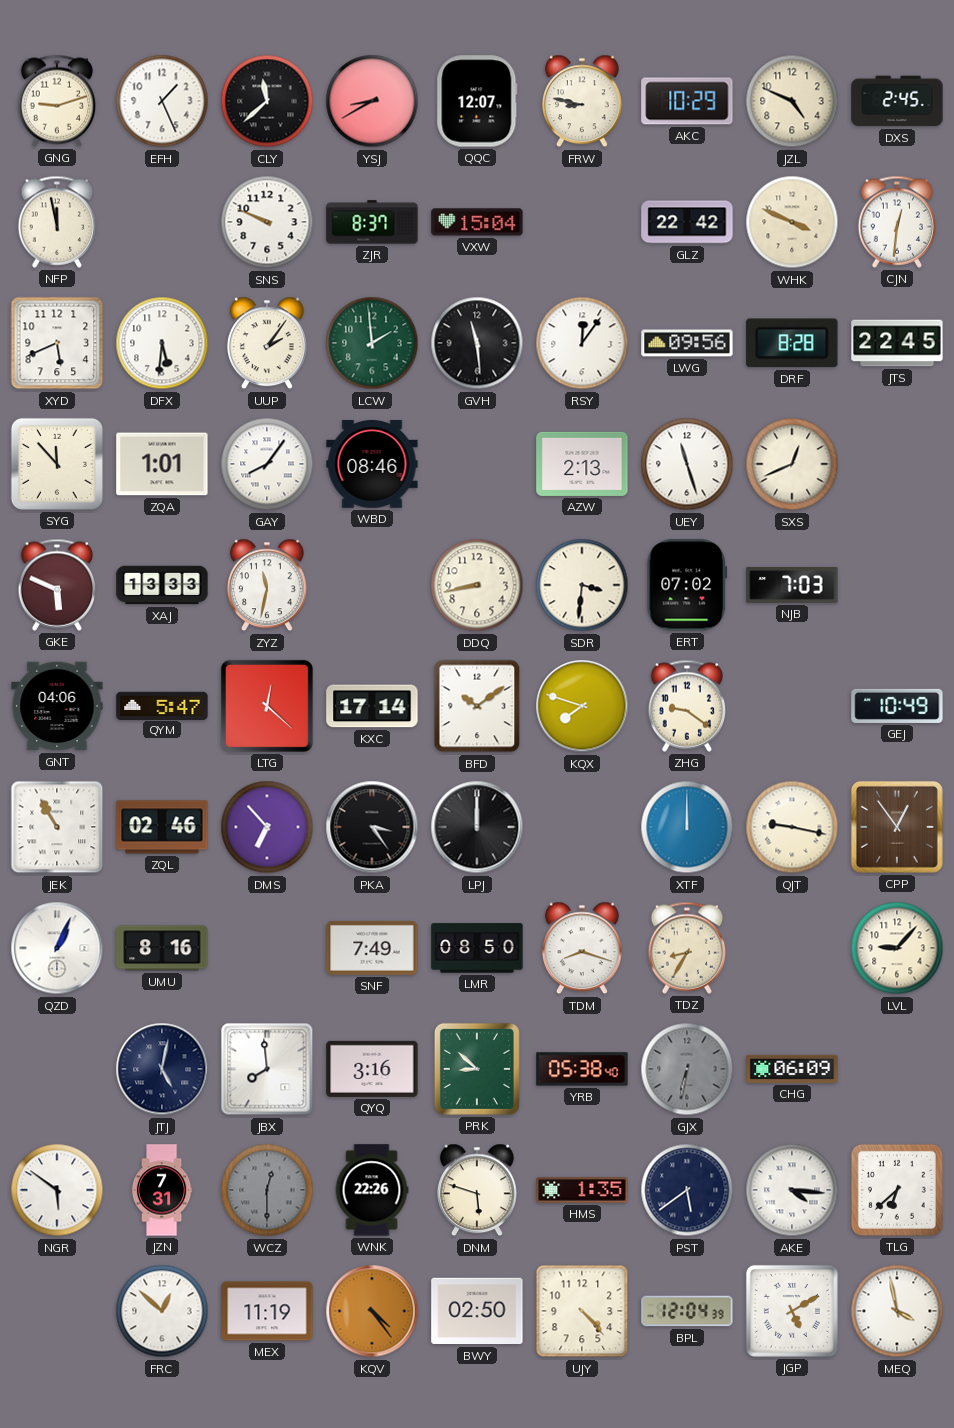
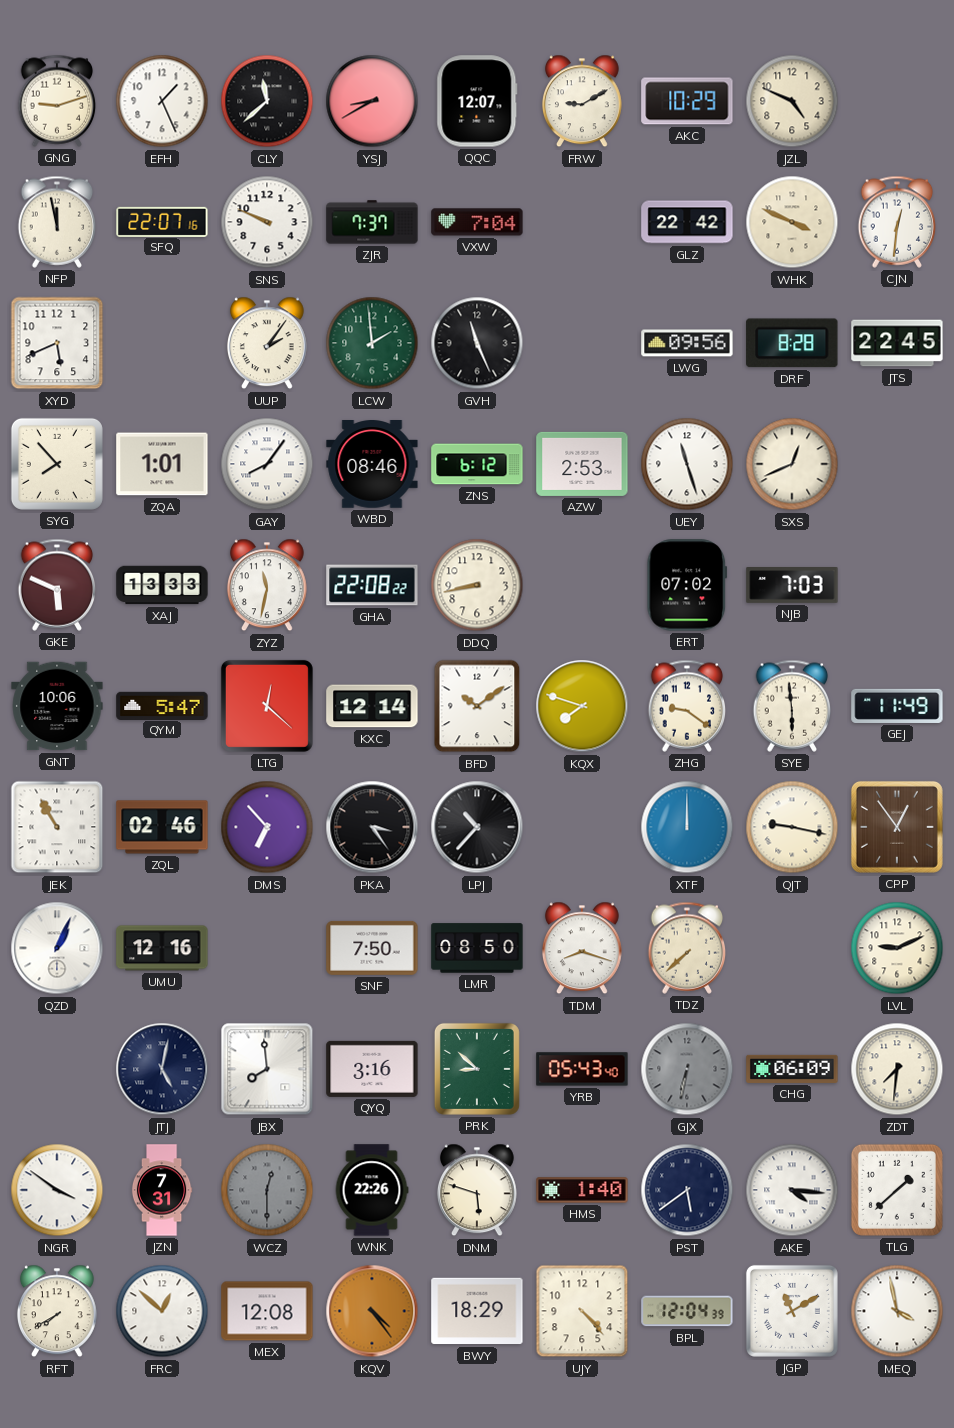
FRW: 8:47 -> 9:10 (582, 101)
DXS: 2:45 -> none (897, 101)
SFQ: none -> 22:07 (162, 221)
ZJR: 8:37 -> 7:37 (372, 222)
VXW: 15:04 -> 7:04 (477, 222)
DFX: 5:31 -> none (162, 343)
GVH: 11:29 -> 11:26 (477, 343)
RSY: 12:06 -> none (582, 343)
SYG: 11:53 -> 7:53 (57, 464)
ZNS: none -> 6:12 (477, 464)
AZW: 2:13 -> 2:53 (582, 464)
GHA: none -> 22:08 (372, 585)
SDR: 3:31 -> none (582, 585)
GNT: 04:06 -> 10:06 (57, 706)
KXC: 17:14 -> 12:14 (372, 706)
SYE: none -> 5:59 (792, 706)
GEJ: 10:49 -> 11:49 (897, 706)
LPJ: 12:00 -> 10:37 (477, 827)
UMU: 8:16 -> 12:16 (162, 948)
SNF: 7:49 -> 7:50 (372, 948)
TDZ: 8:35 -> 7:38 (687, 948)
LVL: 9:07 -> 9:11 (897, 948)
YRB: 05:38 -> 05:43 (582, 1069)
ZDT: none -> 7:31 (897, 1069)
NGR: 5:51 -> 3:51 (57, 1190)
HMS: 1:35 -> 1:40 (582, 1190)
TLG: 6:38 -> 1:38 (897, 1190)
RFT: none -> 7:40 (57, 1311)
MEX: 11:19 -> 12:08 (267, 1311)
BWY: 02:50 -> 18:29 (477, 1311)
JGP: 5:10 -> 11:10 (792, 1311)
